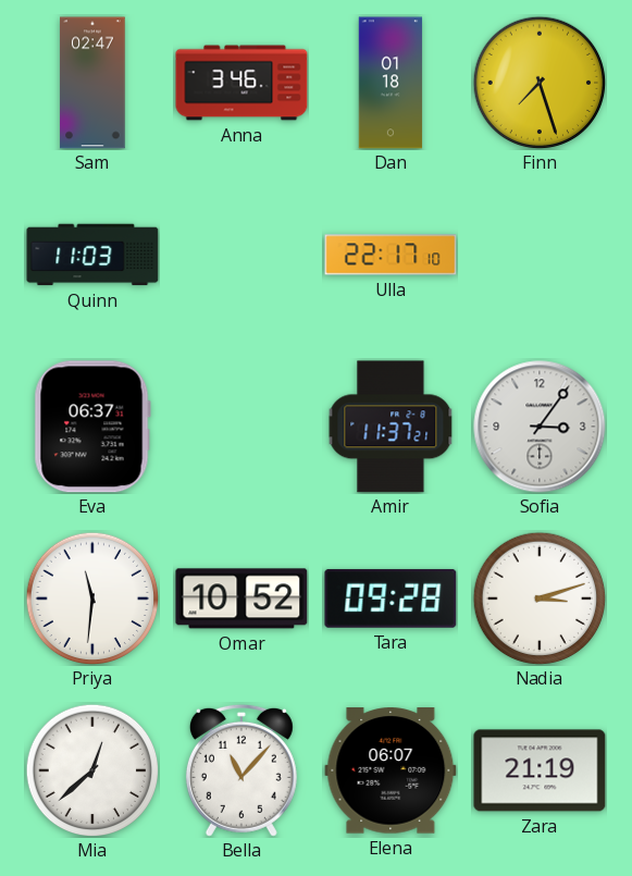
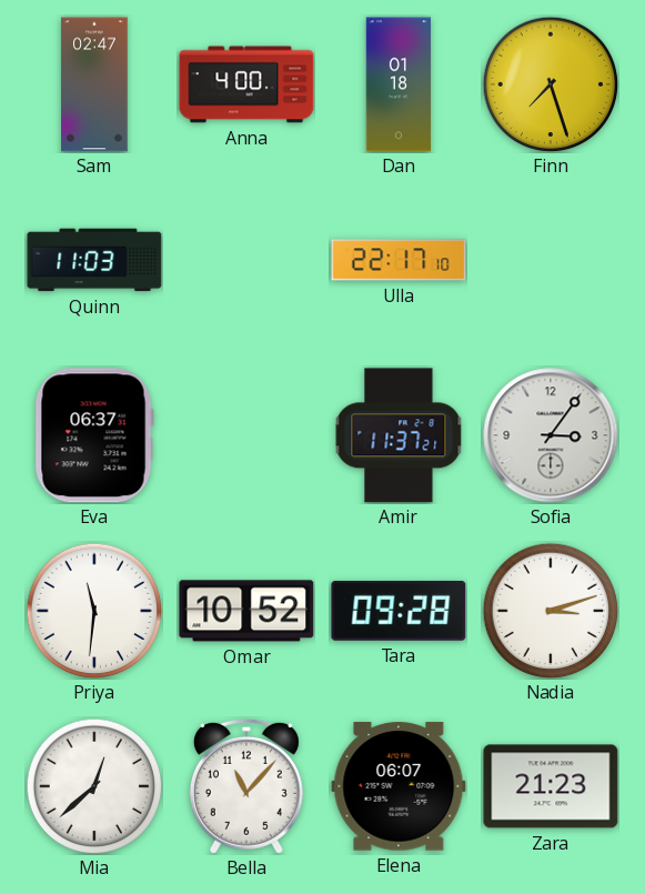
Anna: 3:46 -> 4:00 (246, 84)
Zara: 21:19 -> 21:23 (551, 786)
